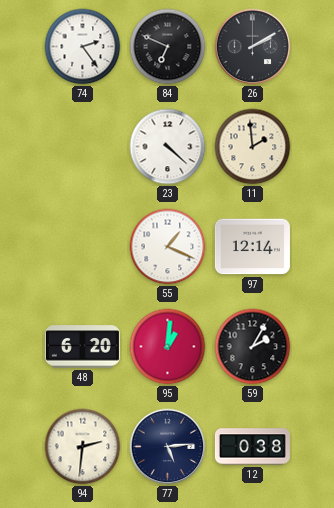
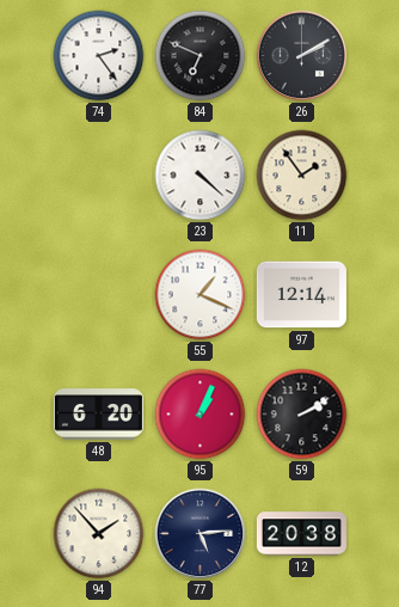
11: 1:59 -> 1:54 (302, 176)
95: 1:01 -> 1:04 (201, 415)
59: 2:05 -> 2:10 (302, 415)
94: 2:31 -> 1:53 (99, 534)
12: 0:38 -> 20:38 (301, 534)
